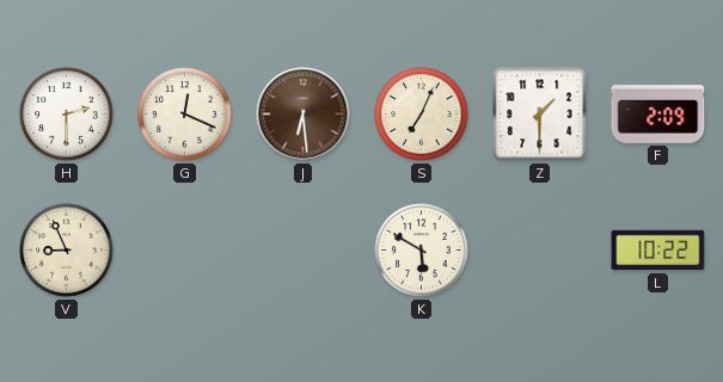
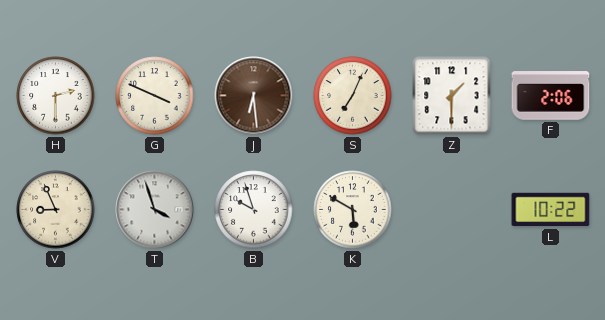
G: 12:19 -> 3:49 (155, 96)
F: 2:09 -> 2:06 (551, 96)
T: none -> 3:57 (155, 210)
B: none -> 9:57 (254, 210)
